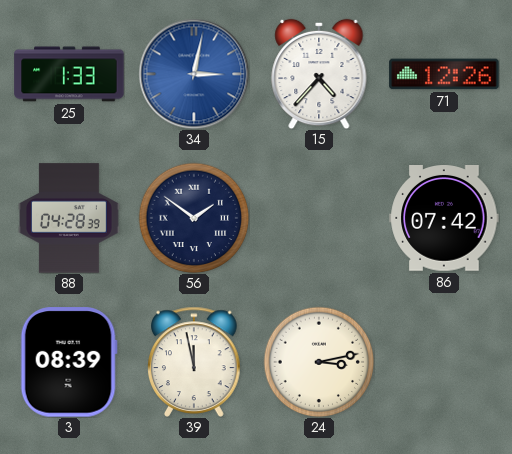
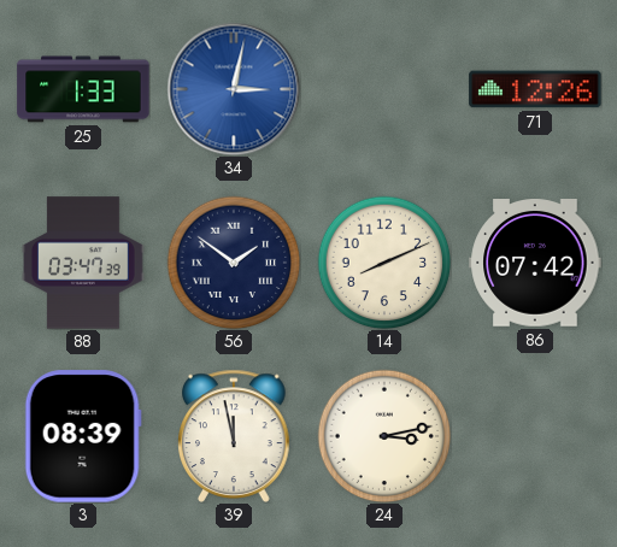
15: 4:37 -> none (319, 74)
88: 04:28 -> 03:47 (83, 263)
14: none -> 8:11 (384, 263)
